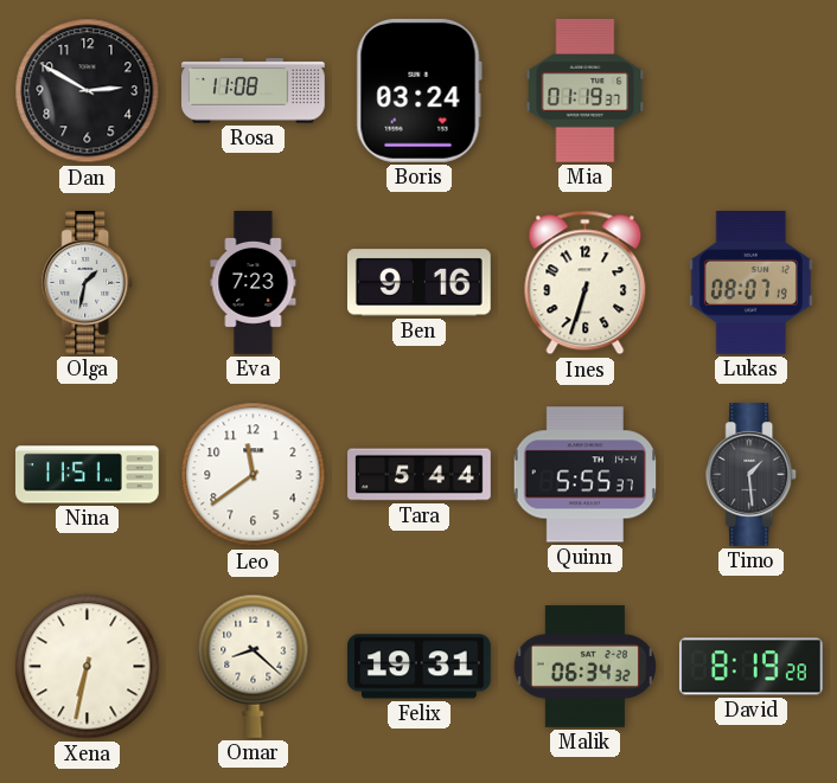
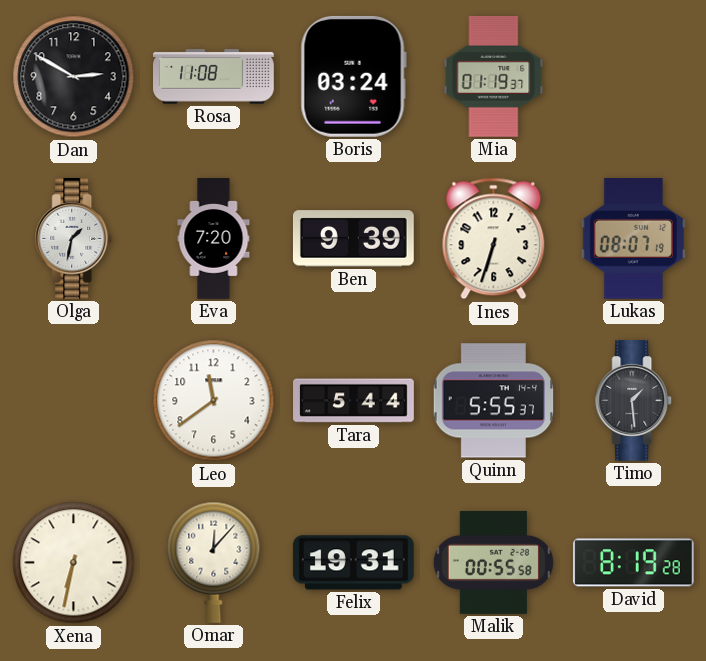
Eva: 7:23 -> 7:20 (214, 239)
Ben: 9:16 -> 9:39 (353, 239)
Nina: 11:51 -> none (88, 475)
Omar: 8:22 -> 12:07 (214, 562)
Malik: 06:34 -> 00:55 (493, 562)
